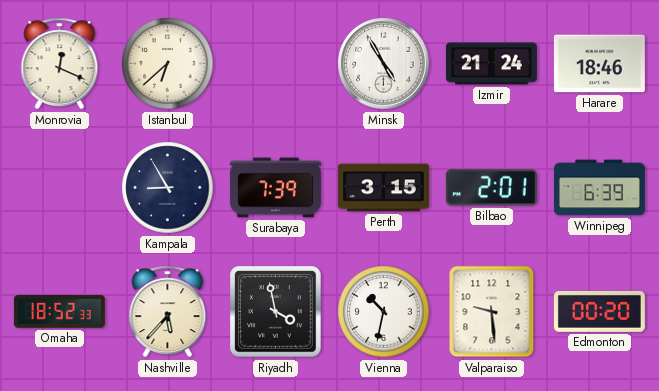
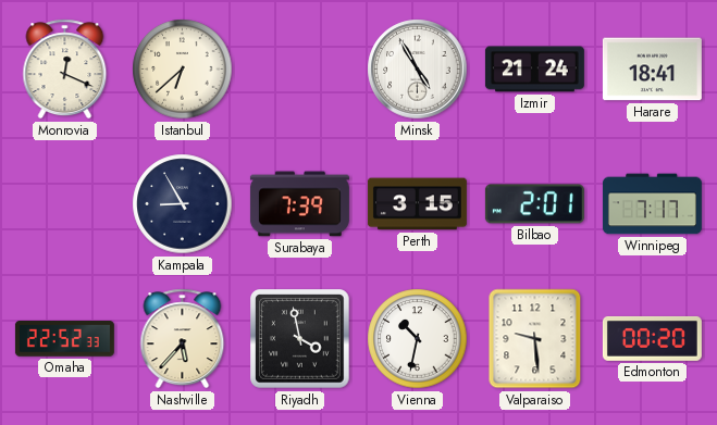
Harare: 18:46 -> 18:41 (652, 70)
Winnipeg: 6:39 -> 7:17 (652, 204)
Omaha: 18:52 -> 22:52 (64, 339)
